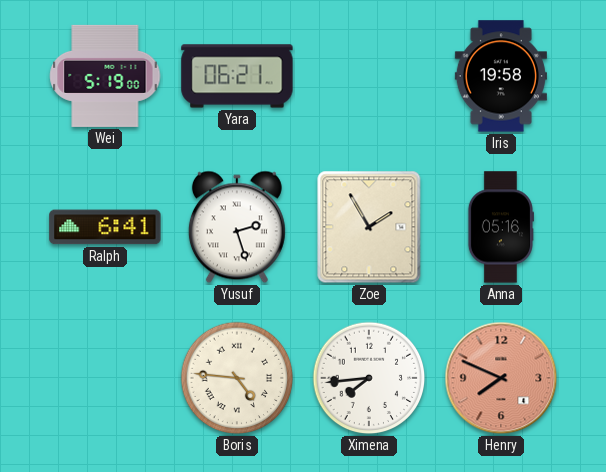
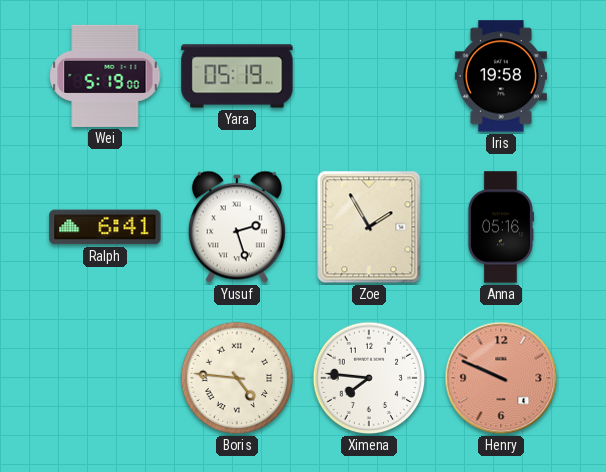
Yara: 06:21 -> 05:19 (237, 76)
Ximena: 7:44 -> 7:46 (369, 378)
Henry: 7:49 -> 9:49 (501, 378)
